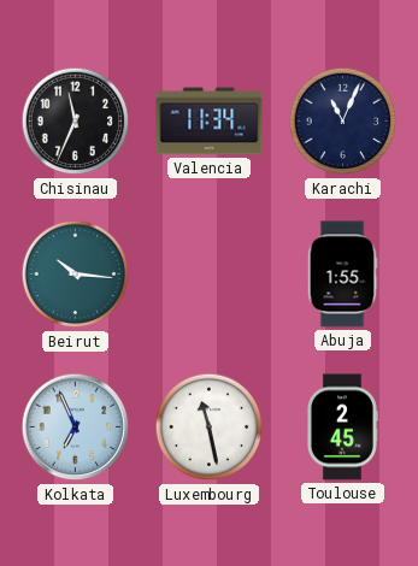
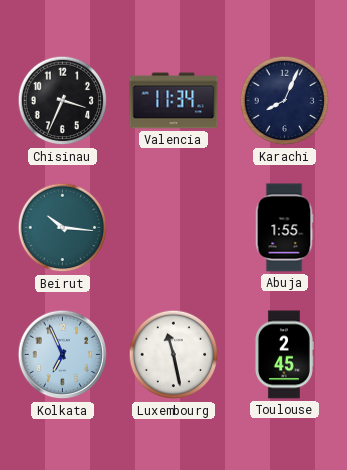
Chisinau: 11:34 -> 3:34 (63, 101)
Karachi: 11:04 -> 8:04 (285, 101)
